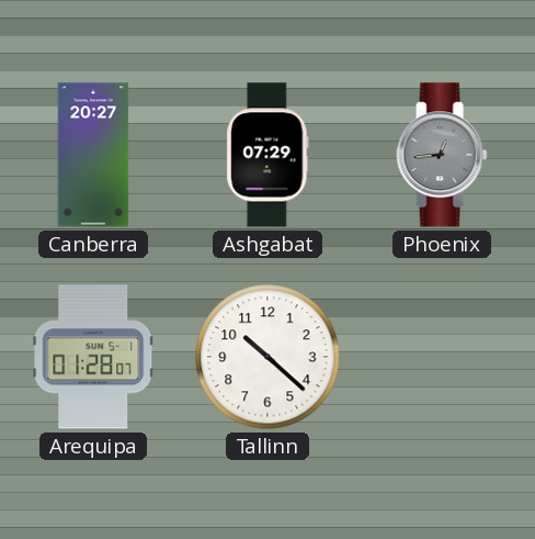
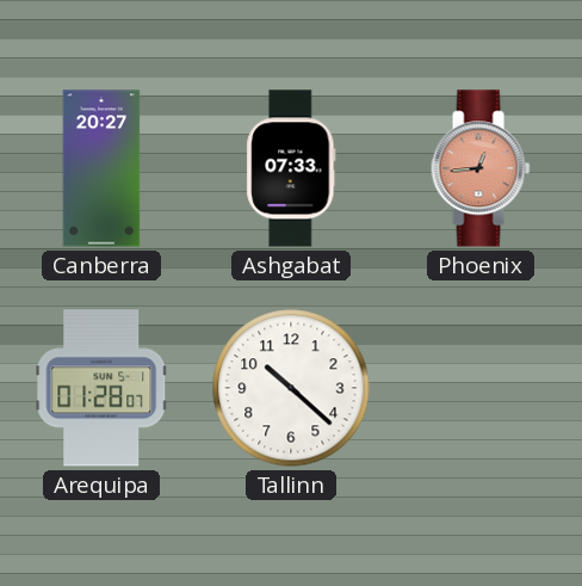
Ashgabat: 07:29 -> 07:33 (291, 168)
Phoenix dial: grey -> salmon (481, 168)
